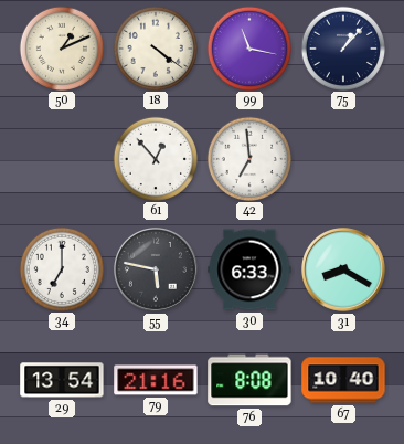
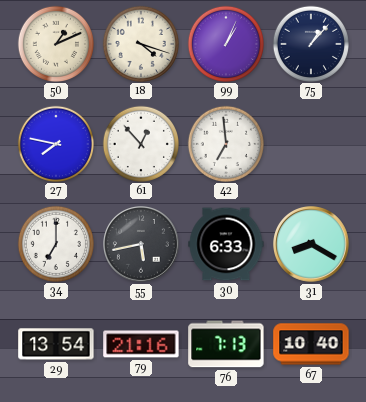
18: 4:21 -> 4:18 (140, 43)
99: 11:17 -> 1:04 (225, 43)
27: none -> 7:47 (55, 143)
55: 5:47 -> 5:43 (142, 245)
76: 8:08 -> 7:13 (226, 344)
